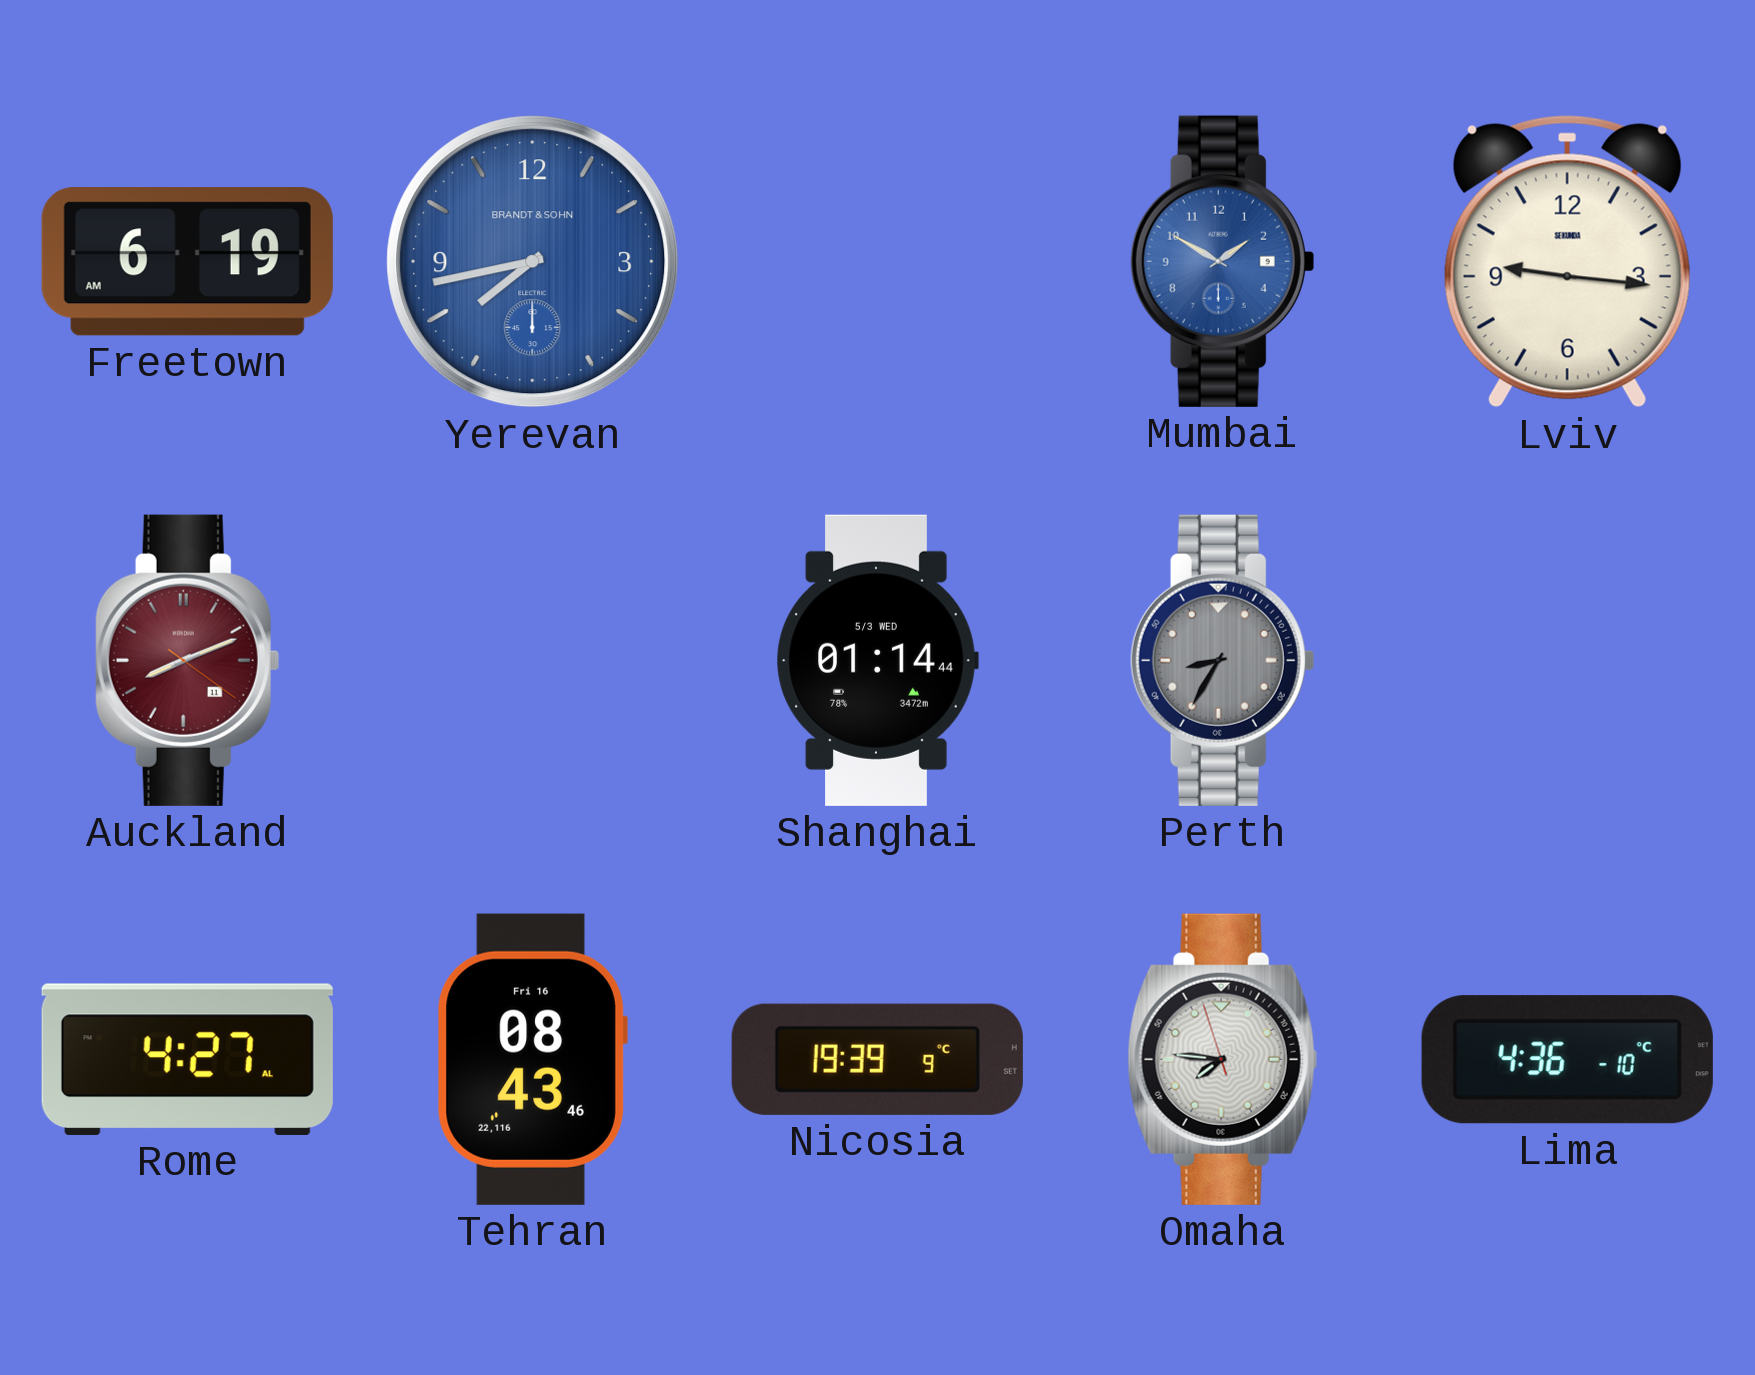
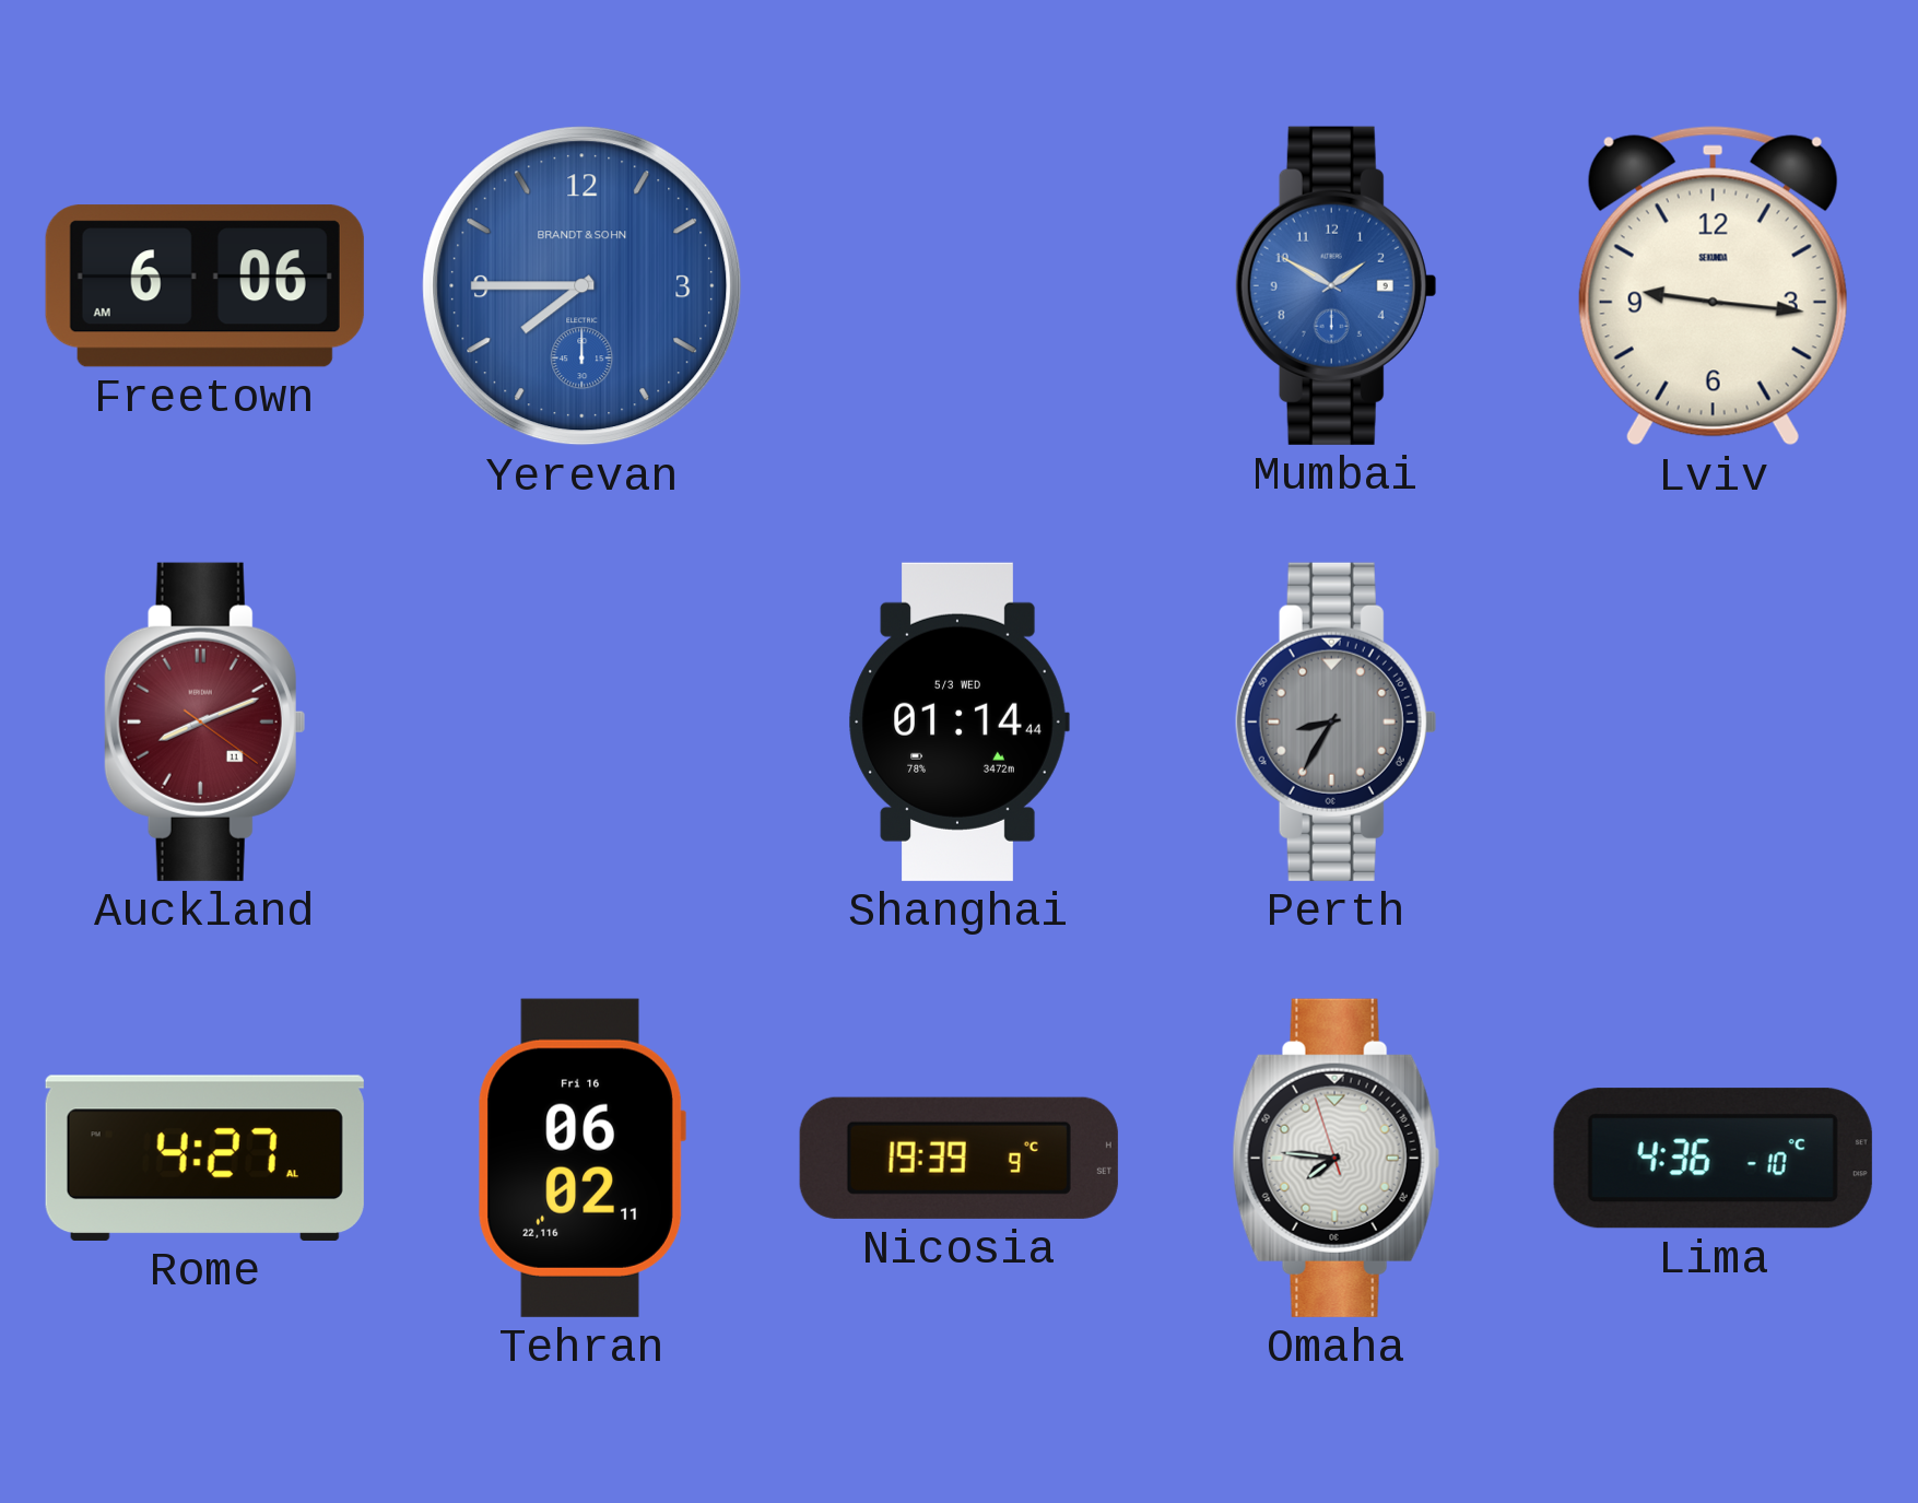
Freetown: 6:19 -> 6:06 (204, 286)
Yerevan: 7:43 -> 7:45 (583, 286)
Tehran: 08:43 -> 06:02 (581, 1158)
